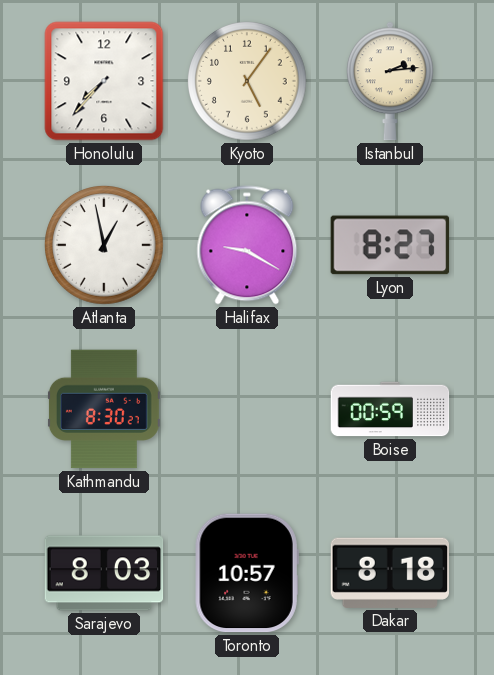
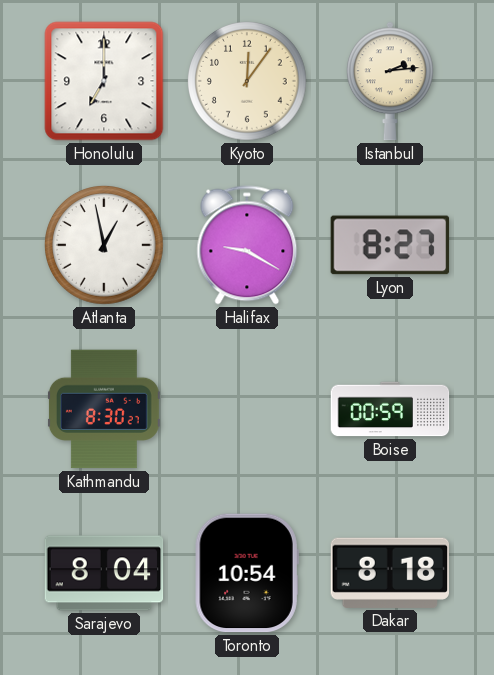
Honolulu: 7:37 -> 7:00 (104, 81)
Kyoto: 5:06 -> 12:06 (248, 82)
Sarajevo: 8:03 -> 8:04 (104, 573)
Toronto: 10:57 -> 10:54 (247, 573)
